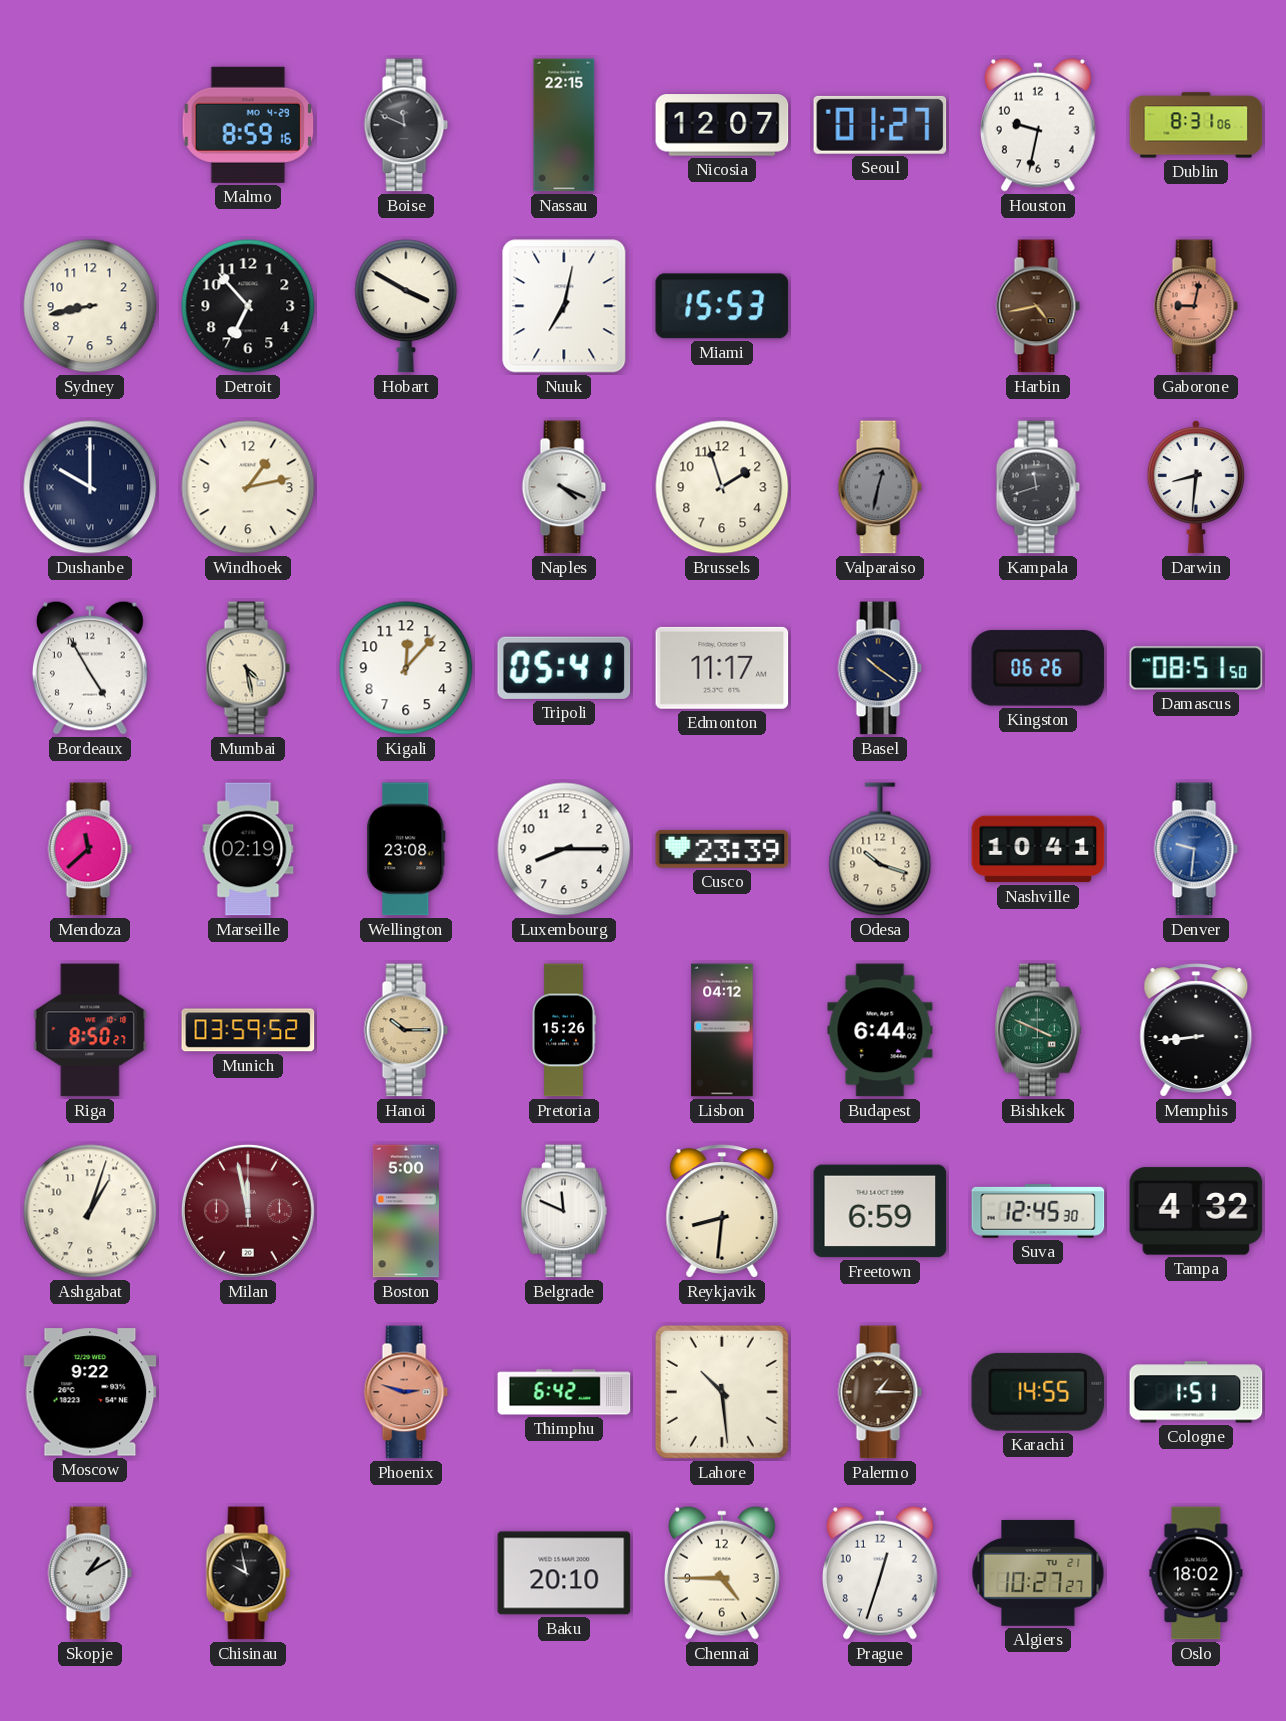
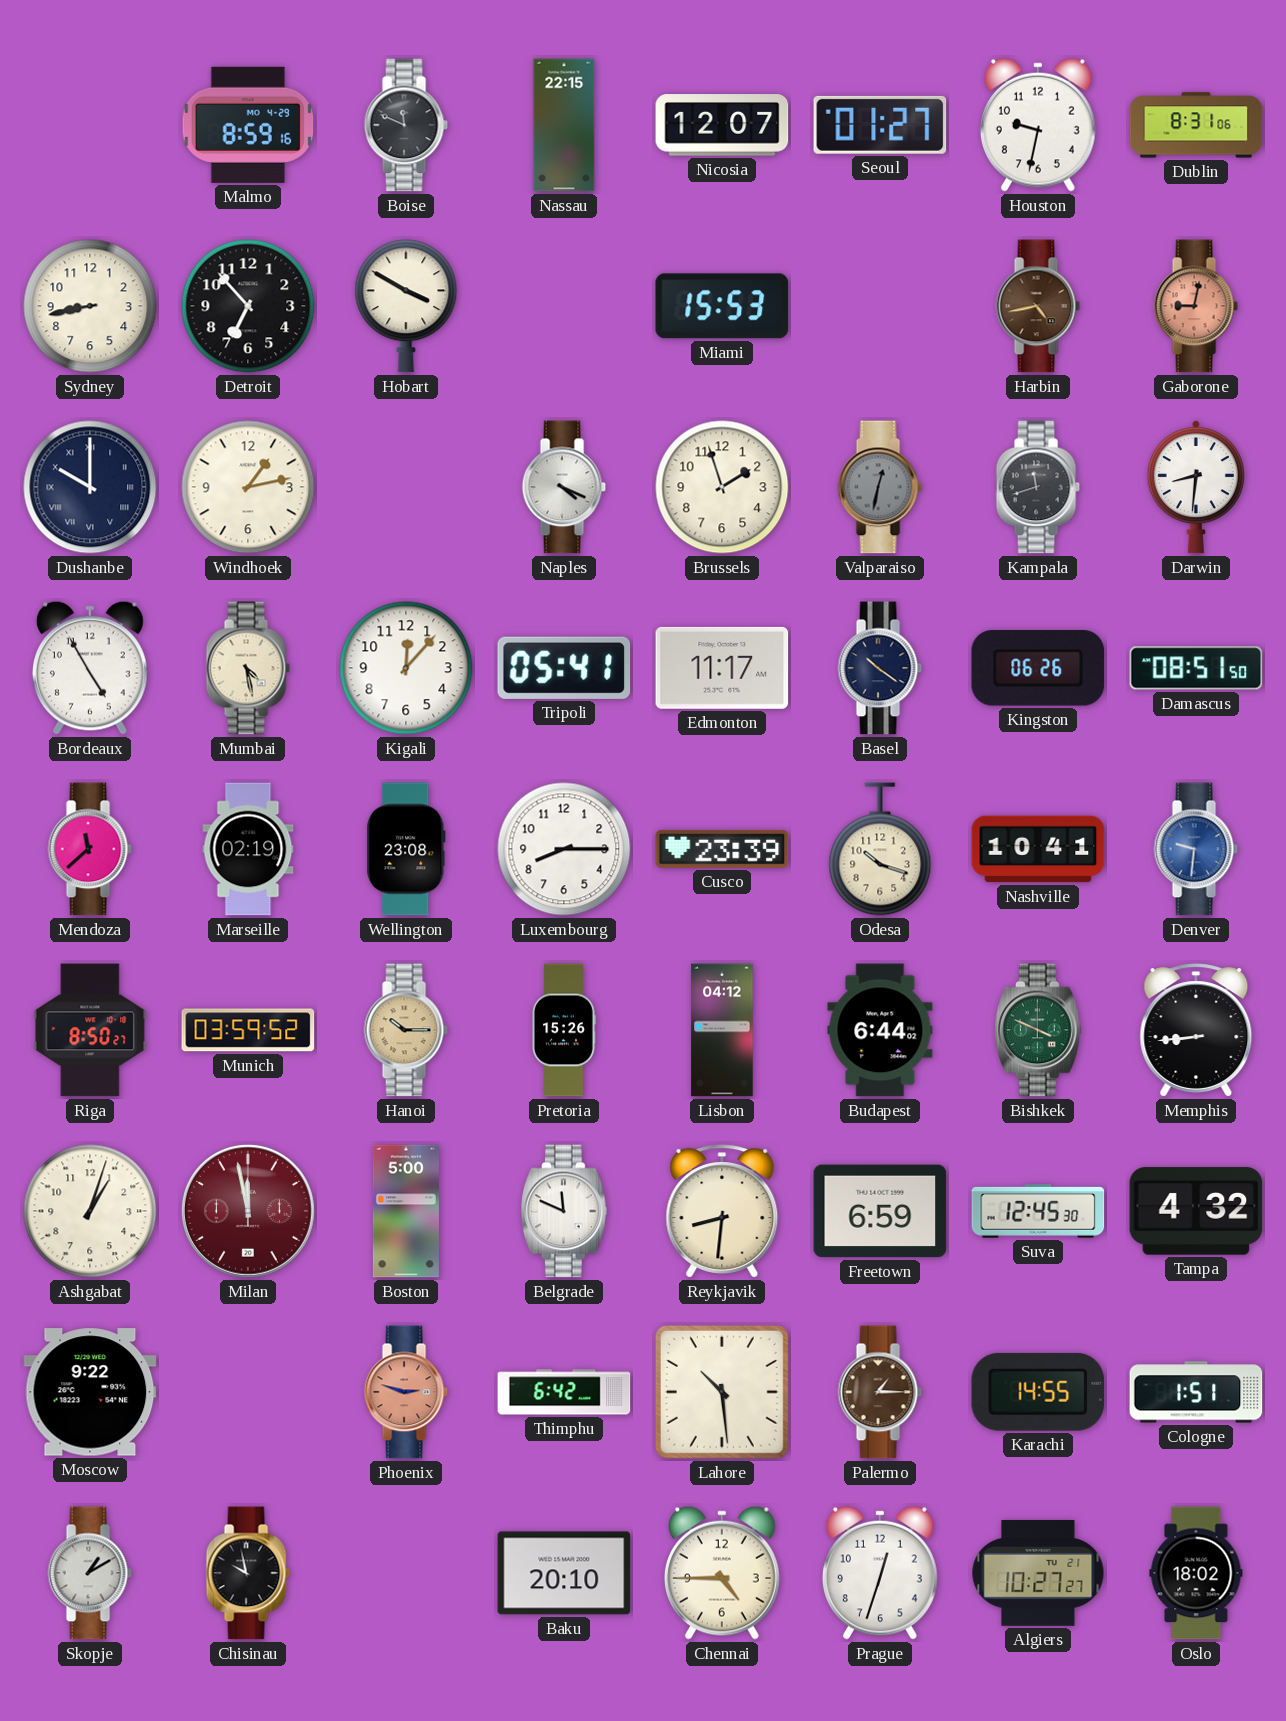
Nuuk: 7:02 -> none (564, 306)
